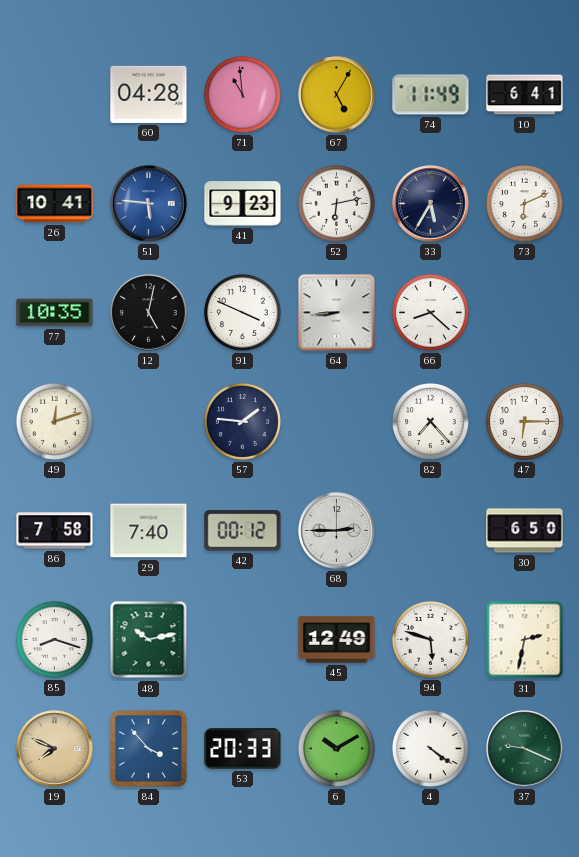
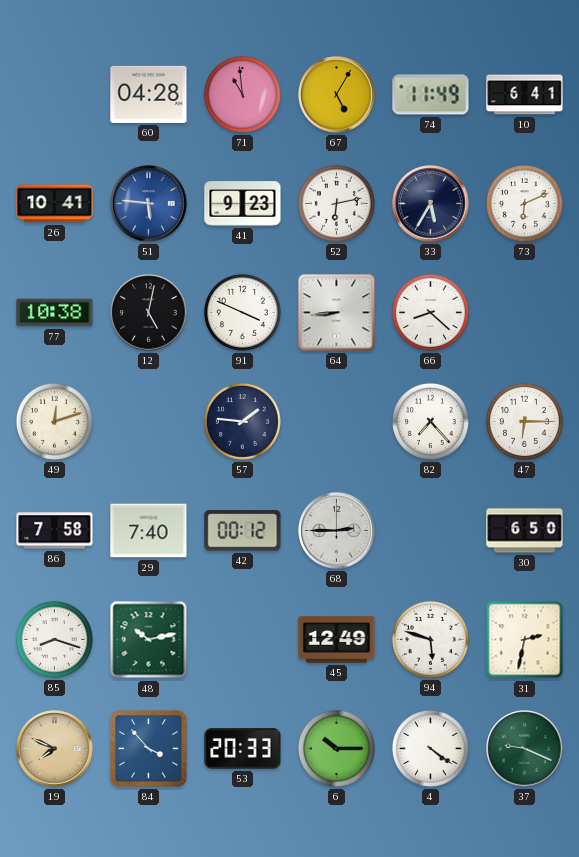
77: 10:35 -> 10:38 (55, 313)
6: 10:10 -> 10:15 (336, 748)
